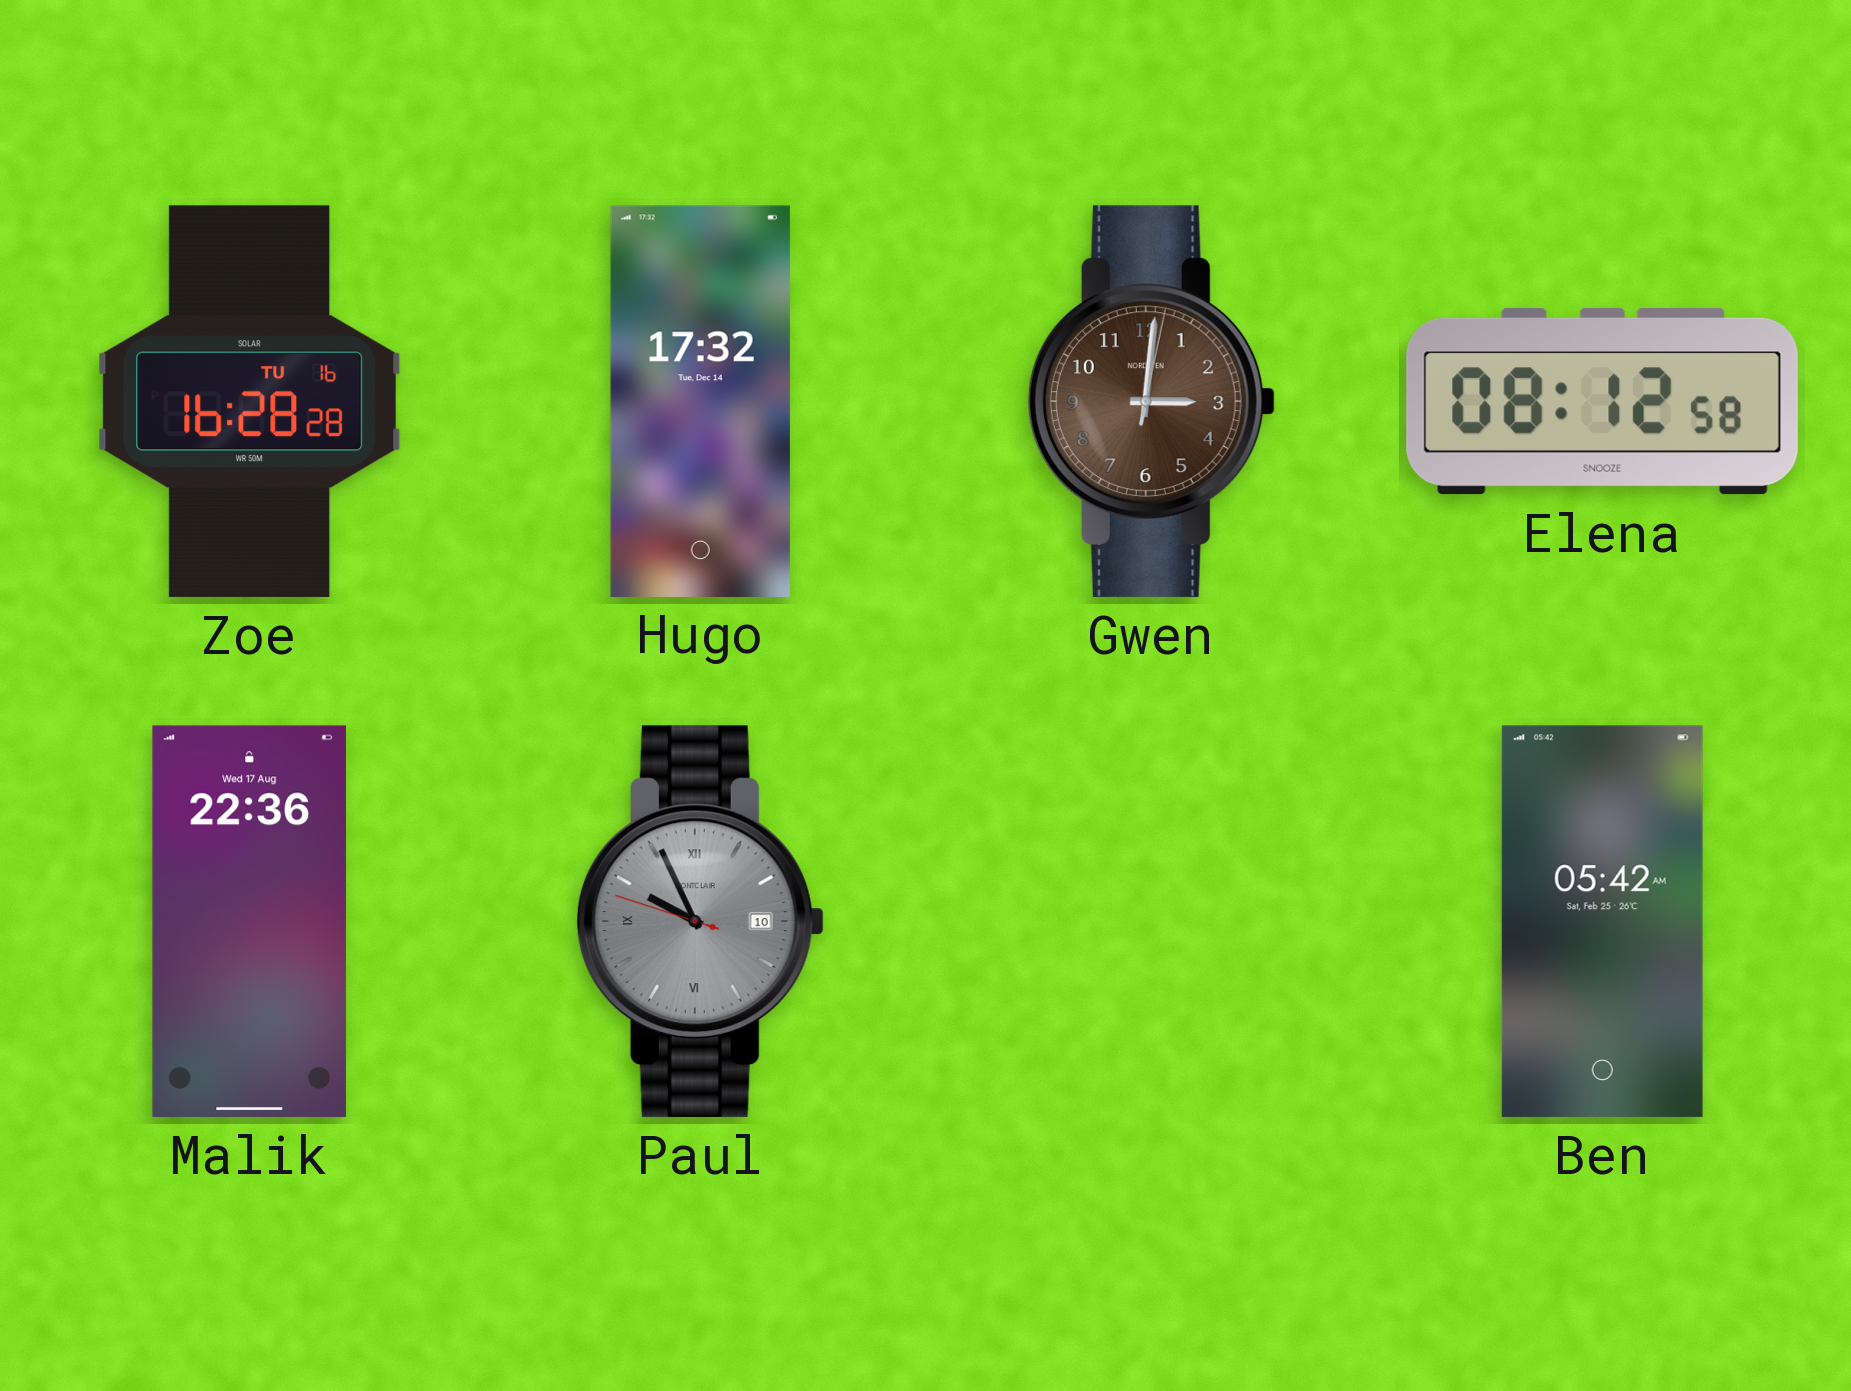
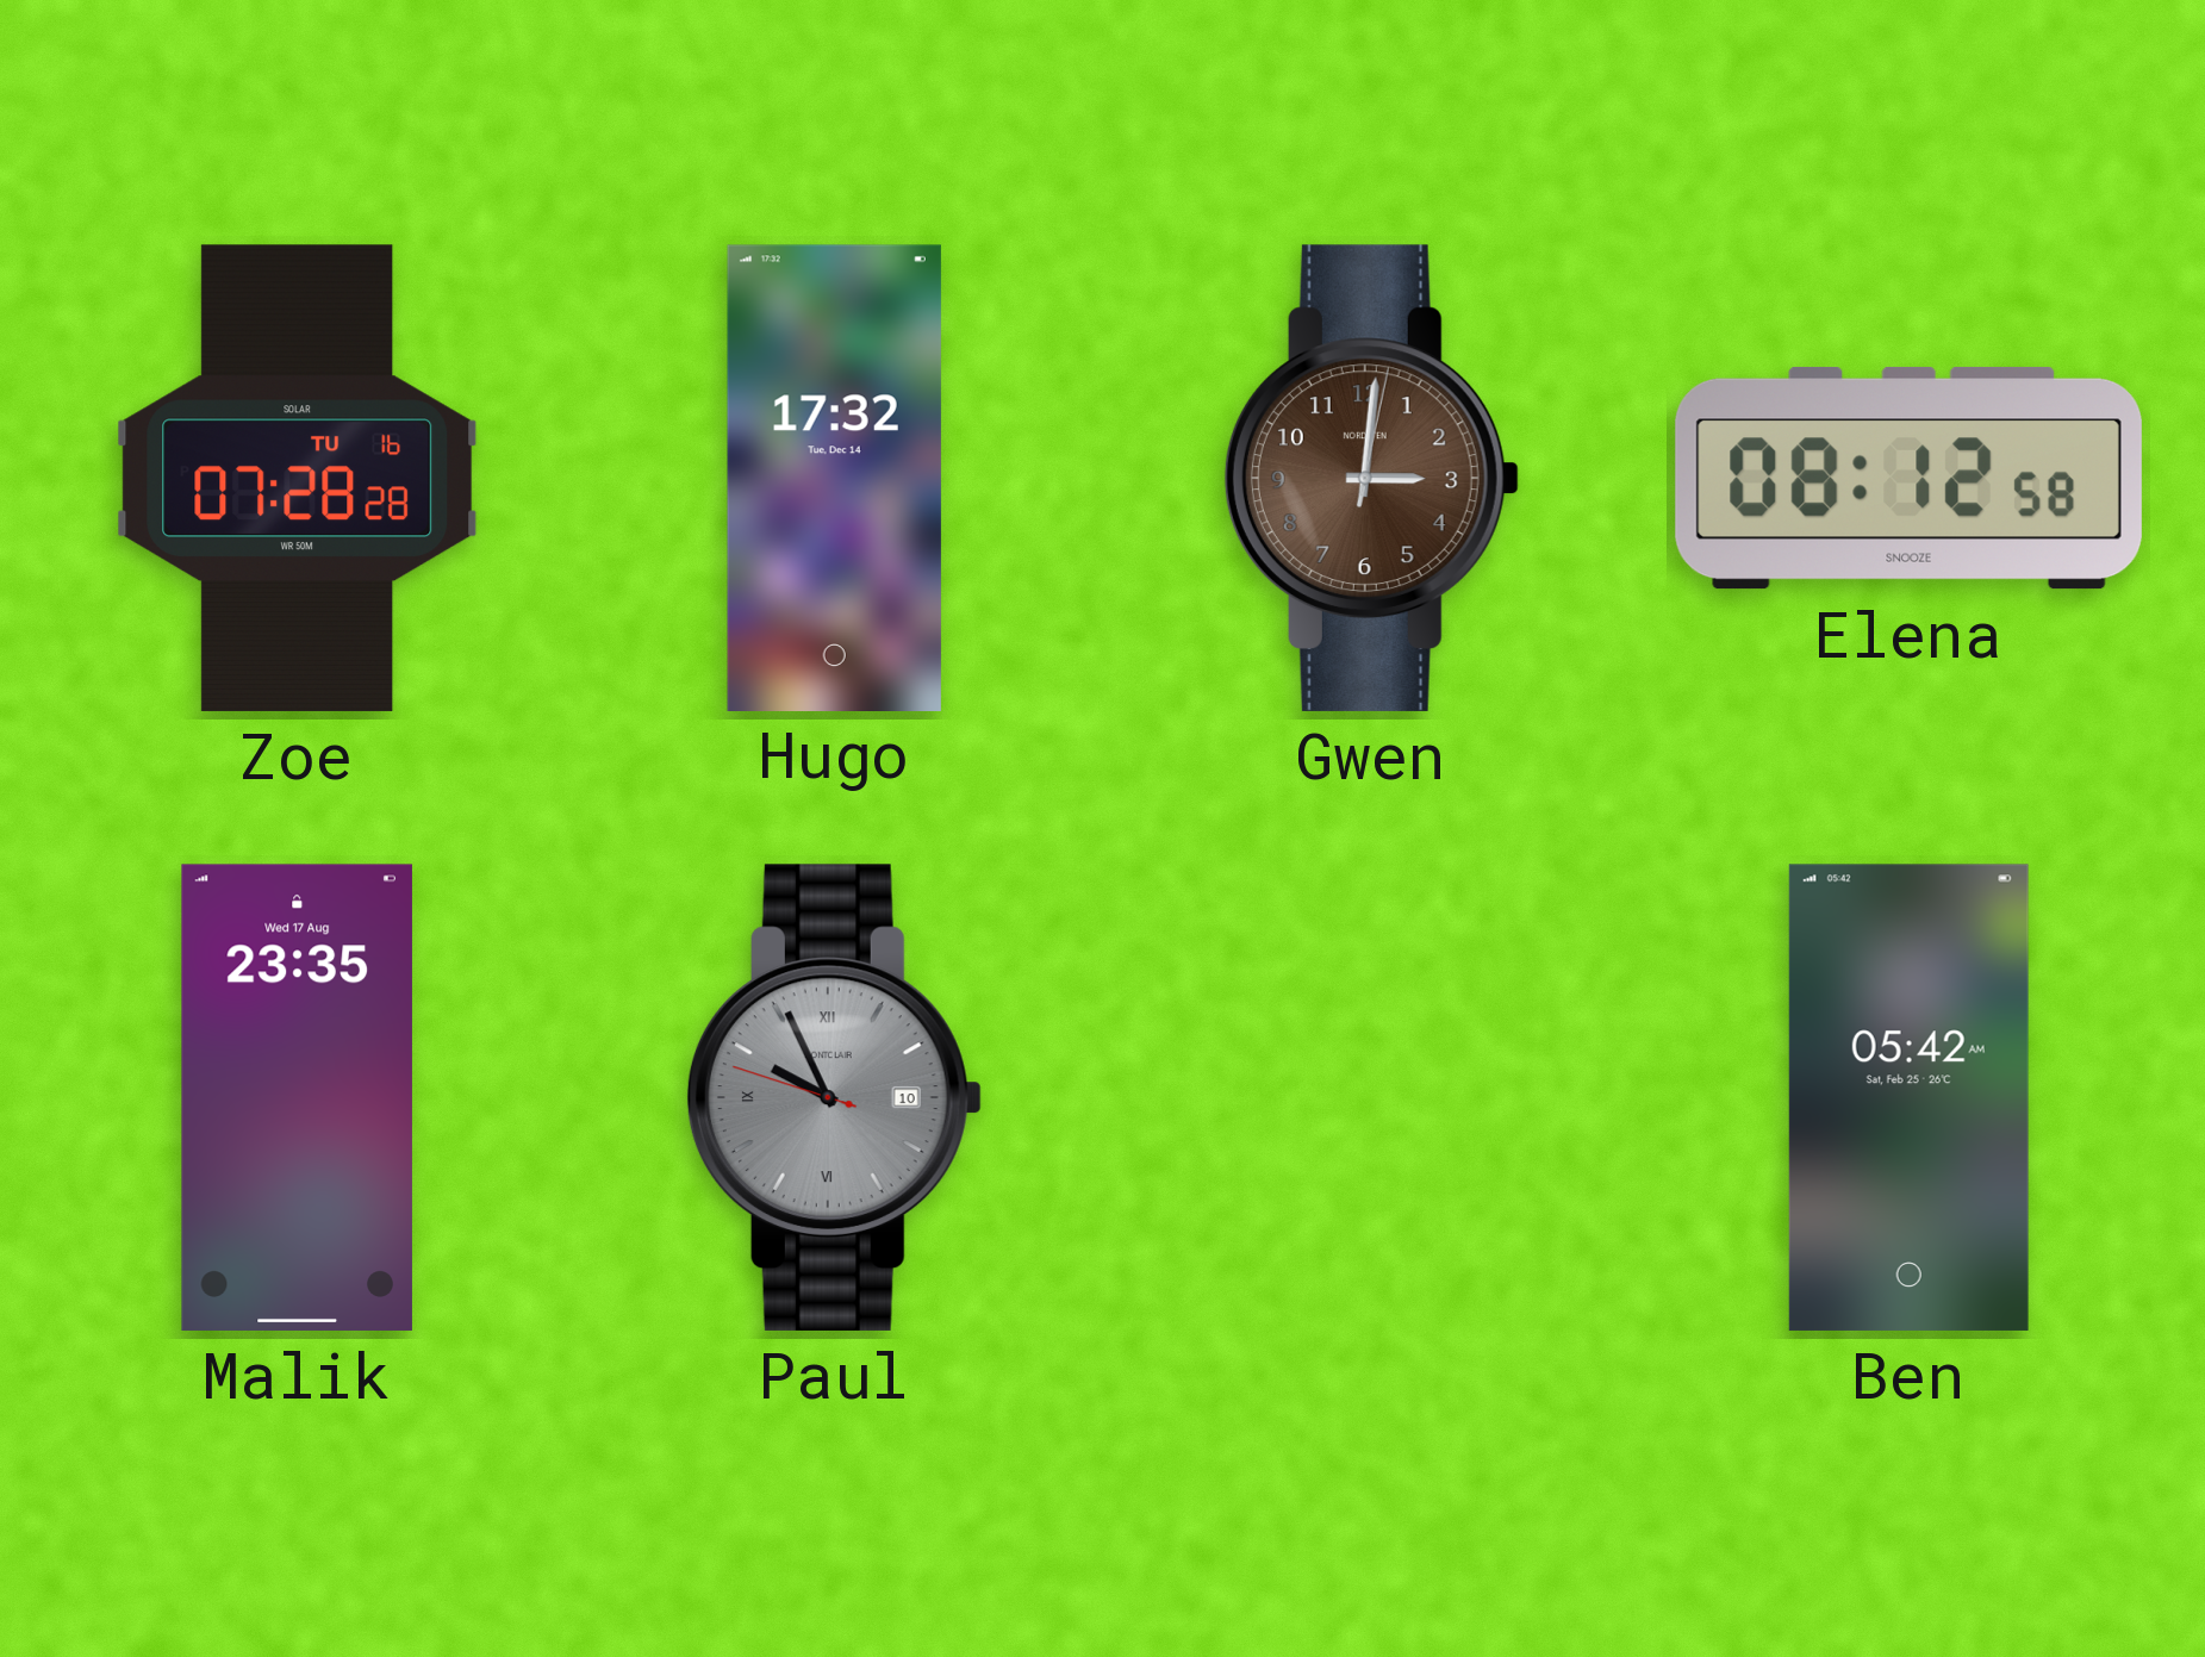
Zoe: 16:28 -> 07:28 (298, 478)
Malik: 22:36 -> 23:35 (297, 1097)
